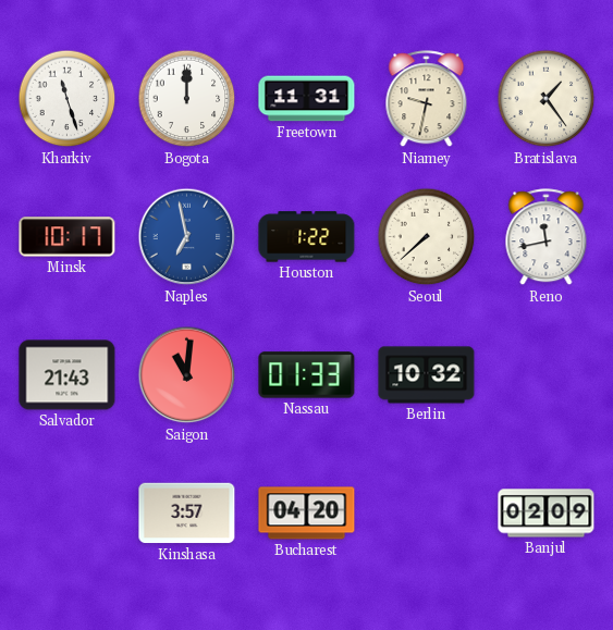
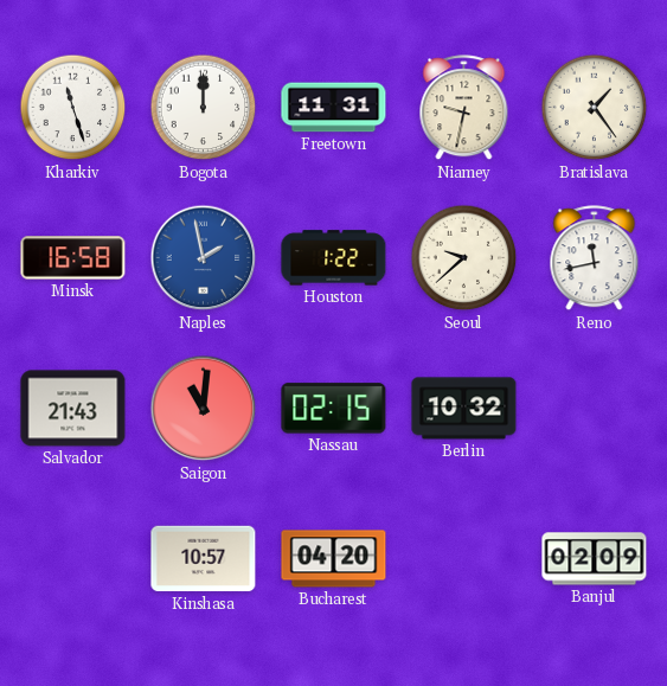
Minsk: 10:17 -> 16:58 (73, 258)
Naples: 6:58 -> 1:58 (204, 258)
Seoul: 7:38 -> 9:38 (464, 258)
Nassau: 01:33 -> 02:15 (334, 409)
Kinshasa: 3:57 -> 10:57 (204, 559)
